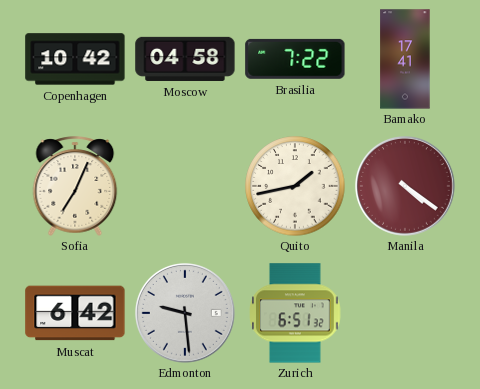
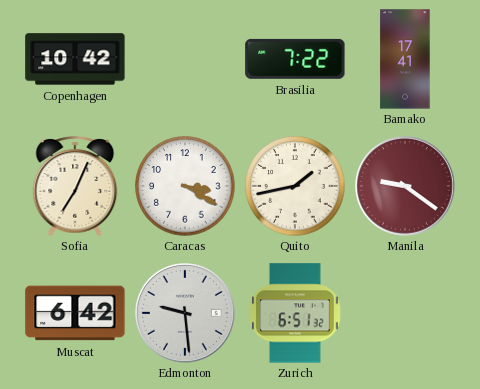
Moscow: 04:58 -> none (185, 59)
Caracas: none -> 3:20 (185, 186)
Manila: 4:21 -> 9:21 (405, 186)
